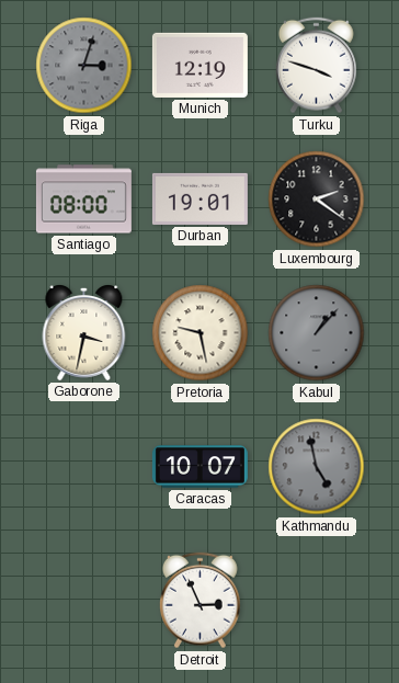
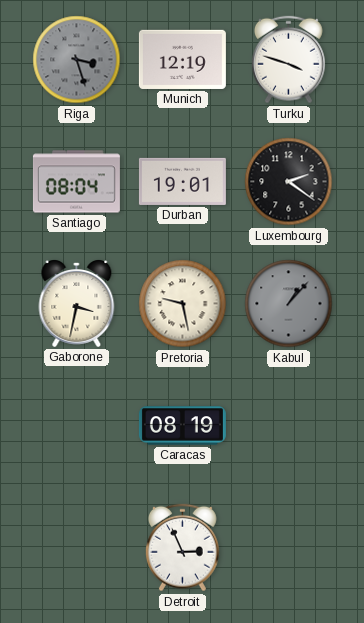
Riga: 3:03 -> 3:27 (77, 60)
Santiago: 08:00 -> 08:04 (76, 182)
Caracas: 10:07 -> 08:19 (182, 426)
Kathmandu: 4:58 -> none (317, 467)
